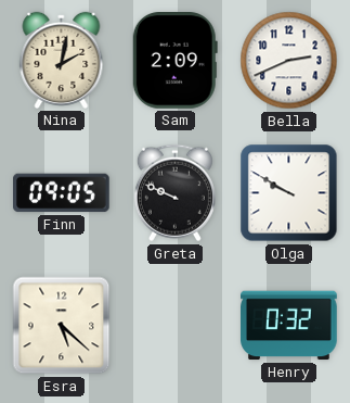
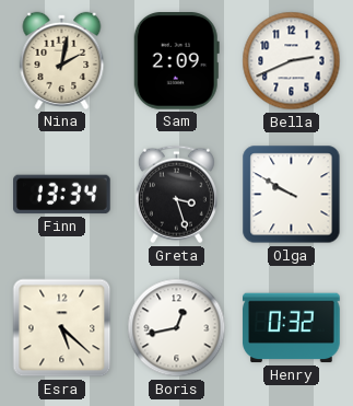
Finn: 09:05 -> 13:34 (62, 195)
Greta: 9:49 -> 3:27 (176, 195)
Boris: none -> 12:43 (177, 328)
